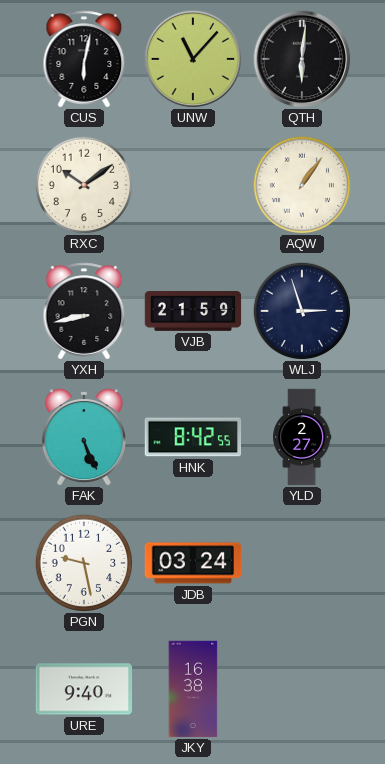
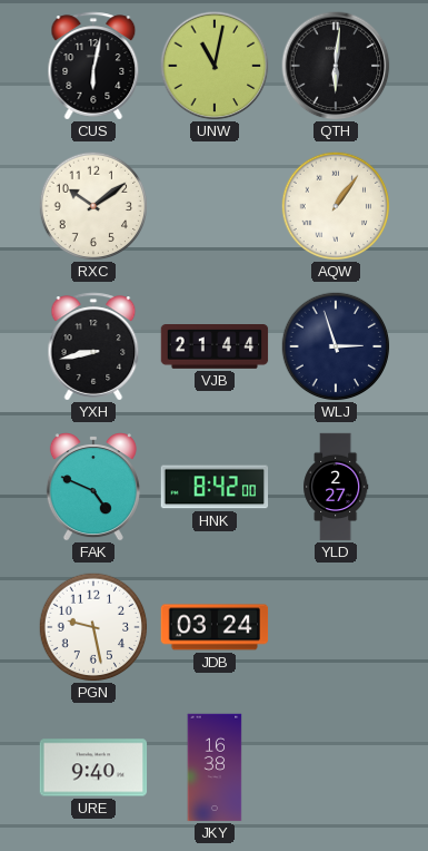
UNW: 11:07 -> 11:02 (215, 66)
VJB: 21:59 -> 21:44 (215, 348)
FAK: 5:26 -> 4:49 (93, 487)
HNK: 8:42:55 -> 8:42:00 (215, 487)
